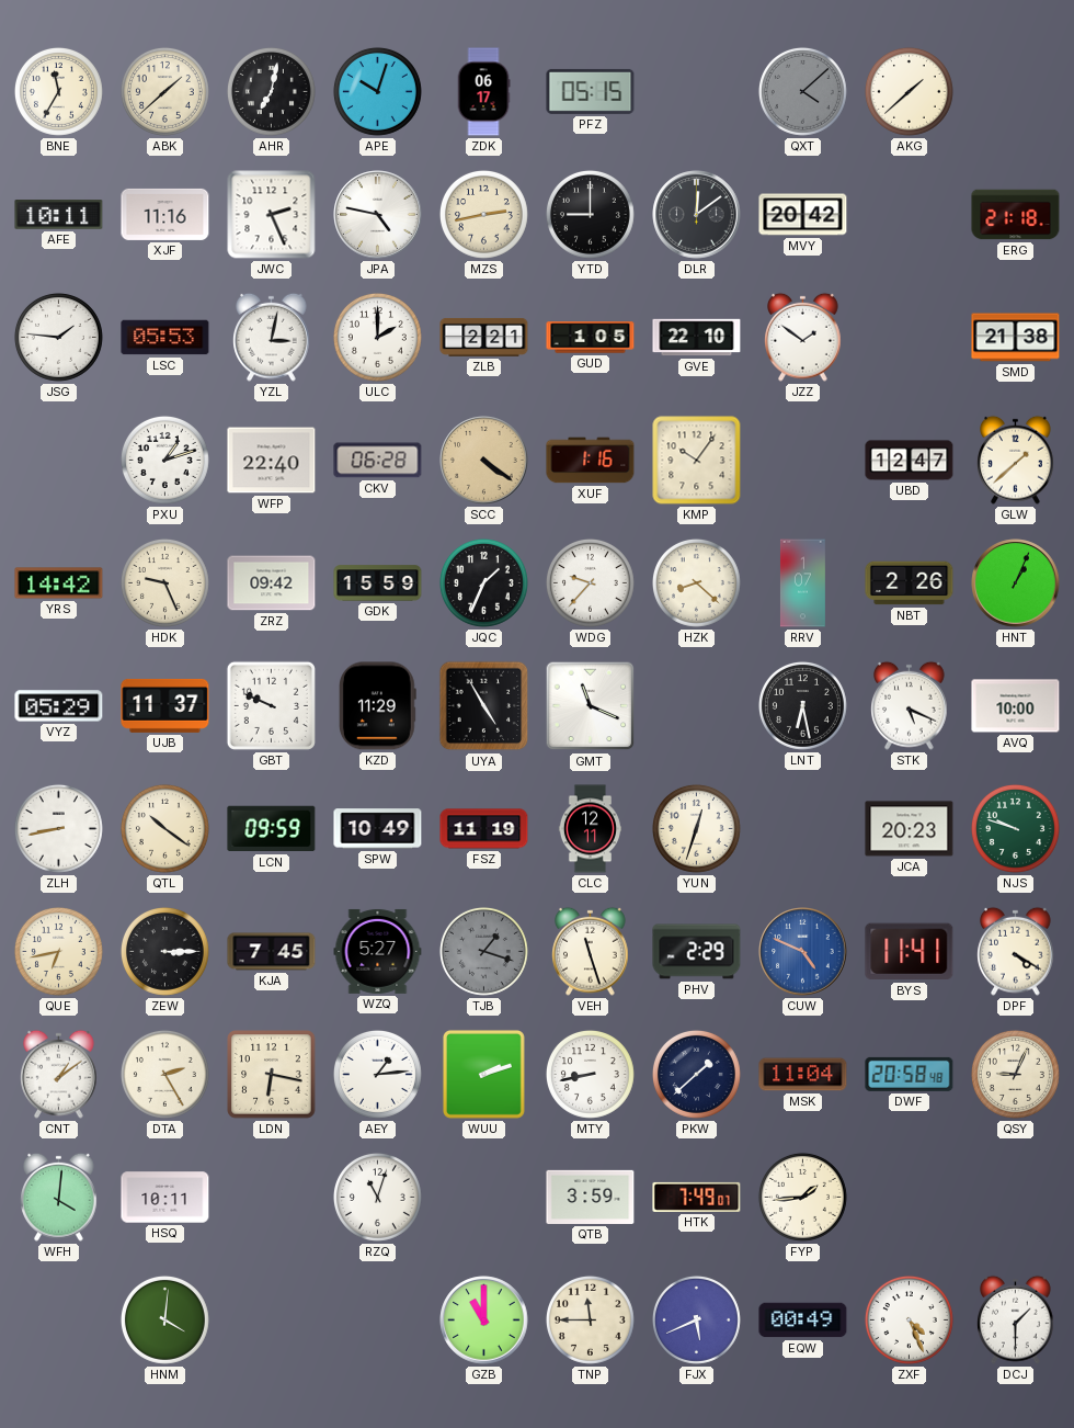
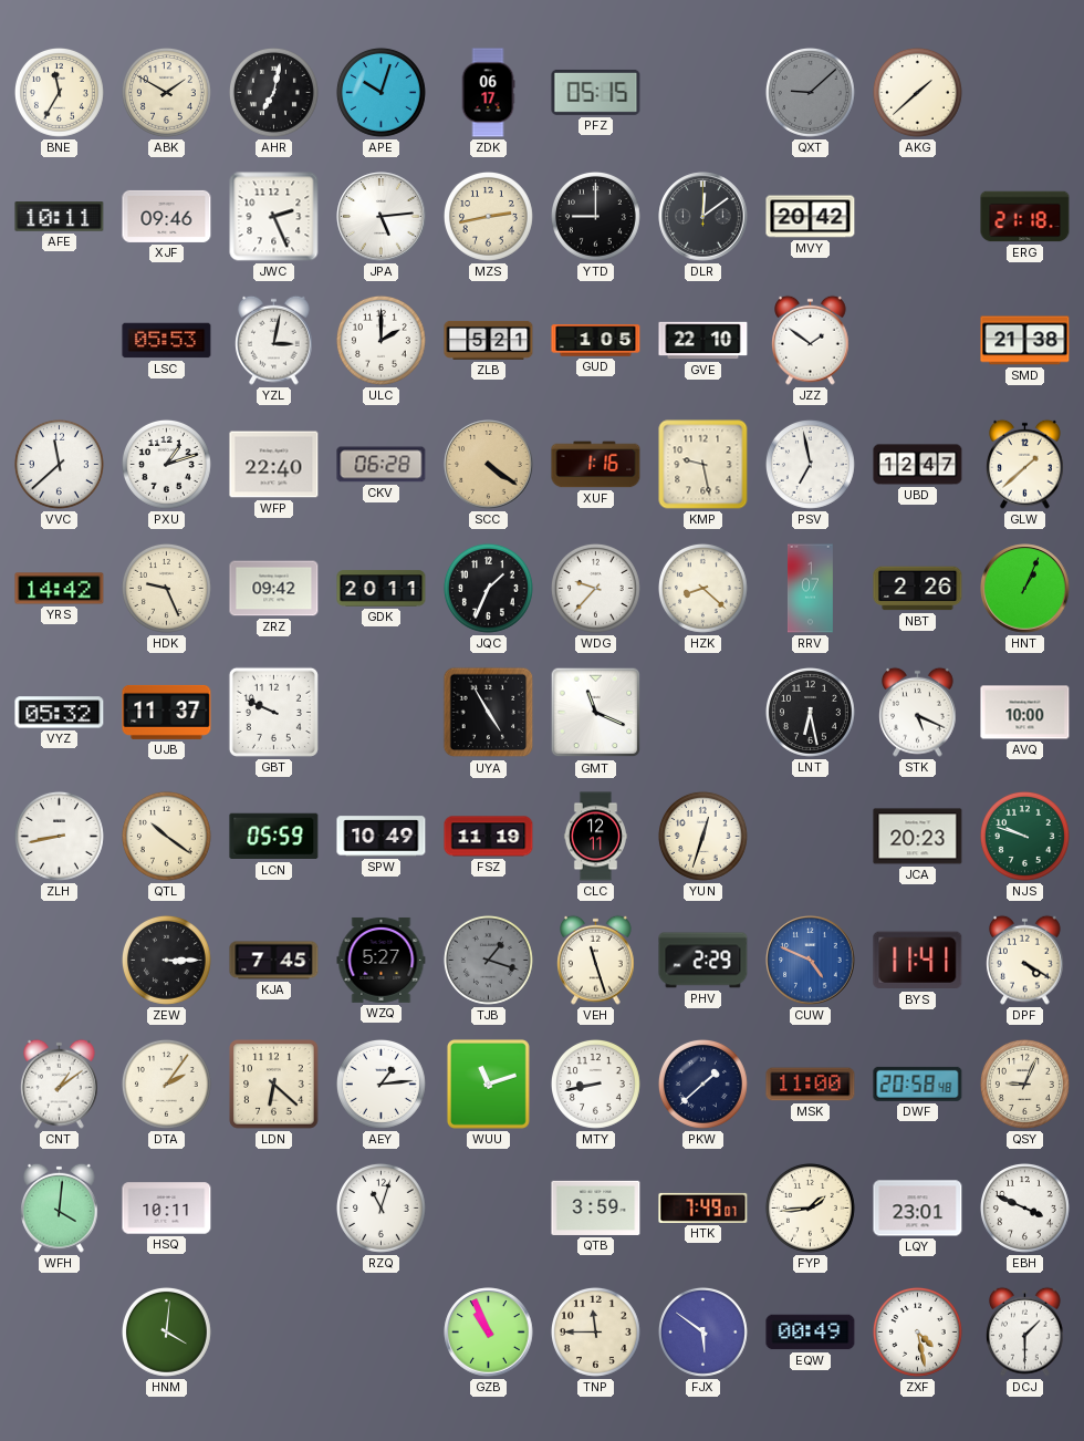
ABK: 1:38 -> 1:50 (166, 92)
QXT: 4:08 -> 9:08 (810, 92)
XJF: 11:16 -> 09:46 (167, 216)
JPA: 4:47 -> 5:14 (382, 217)
JSG: 1:46 -> none (58, 337)
ZLB: 2:21 -> 5:21 (489, 340)
VVC: none -> 11:38 (59, 464)
KMP: 10:06 -> 9:28 (703, 465)
PSV: none -> 6:58 (810, 464)
GDK: 15:59 -> 20:11 (382, 589)
VYZ: 05:29 -> 05:32 (60, 713)
KZD: 11:29 -> none (377, 706)
LCN: 09:59 -> 05:59 (274, 837)
QUE: 6:43 -> none (58, 951)
DTA: 2:25 -> 2:06 (166, 1084)
LDN: 6:17 -> 6:22 (274, 1085)
WUU: 2:12 -> 11:12 (488, 1084)
MSK: 11:04 -> 11:00 (811, 1085)
LQY: none -> 23:01 (918, 1209)
EBH: none -> 3:49 (1024, 1207)
GZB: 11:00 -> 10:56 (489, 1333)
FJX: 5:41 -> 5:51 (702, 1331)
ZXF: 4:26 -> 4:28 (917, 1331)
